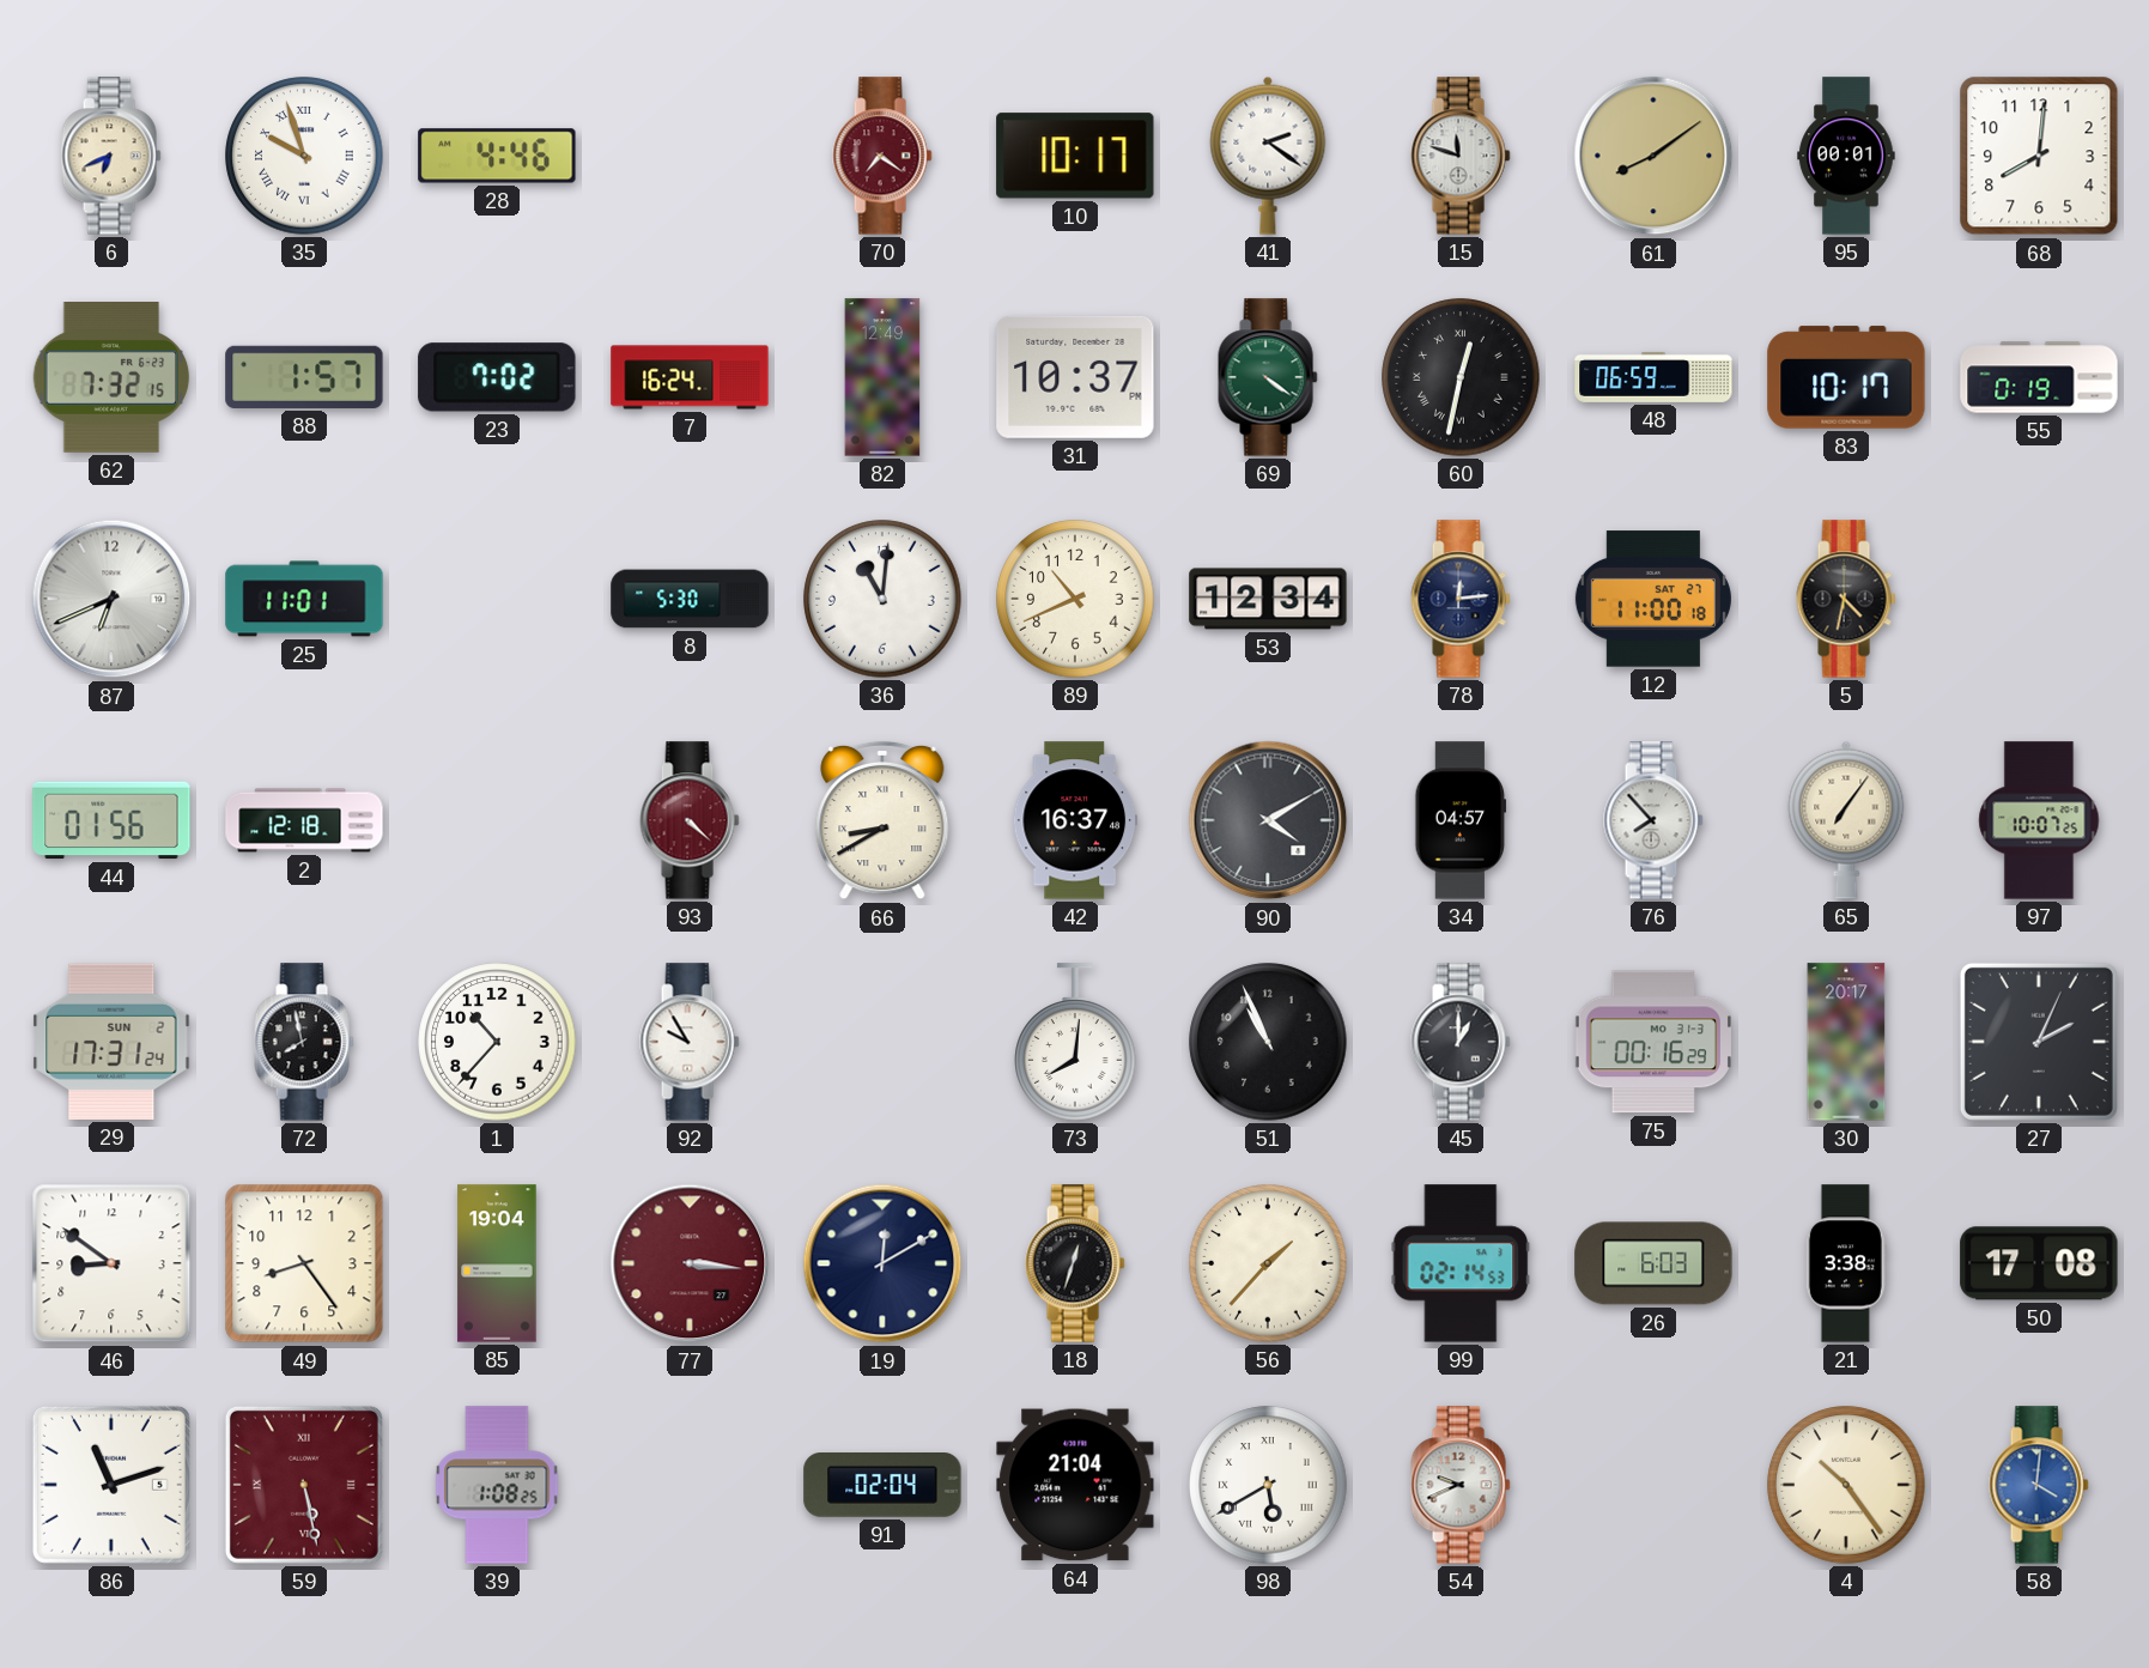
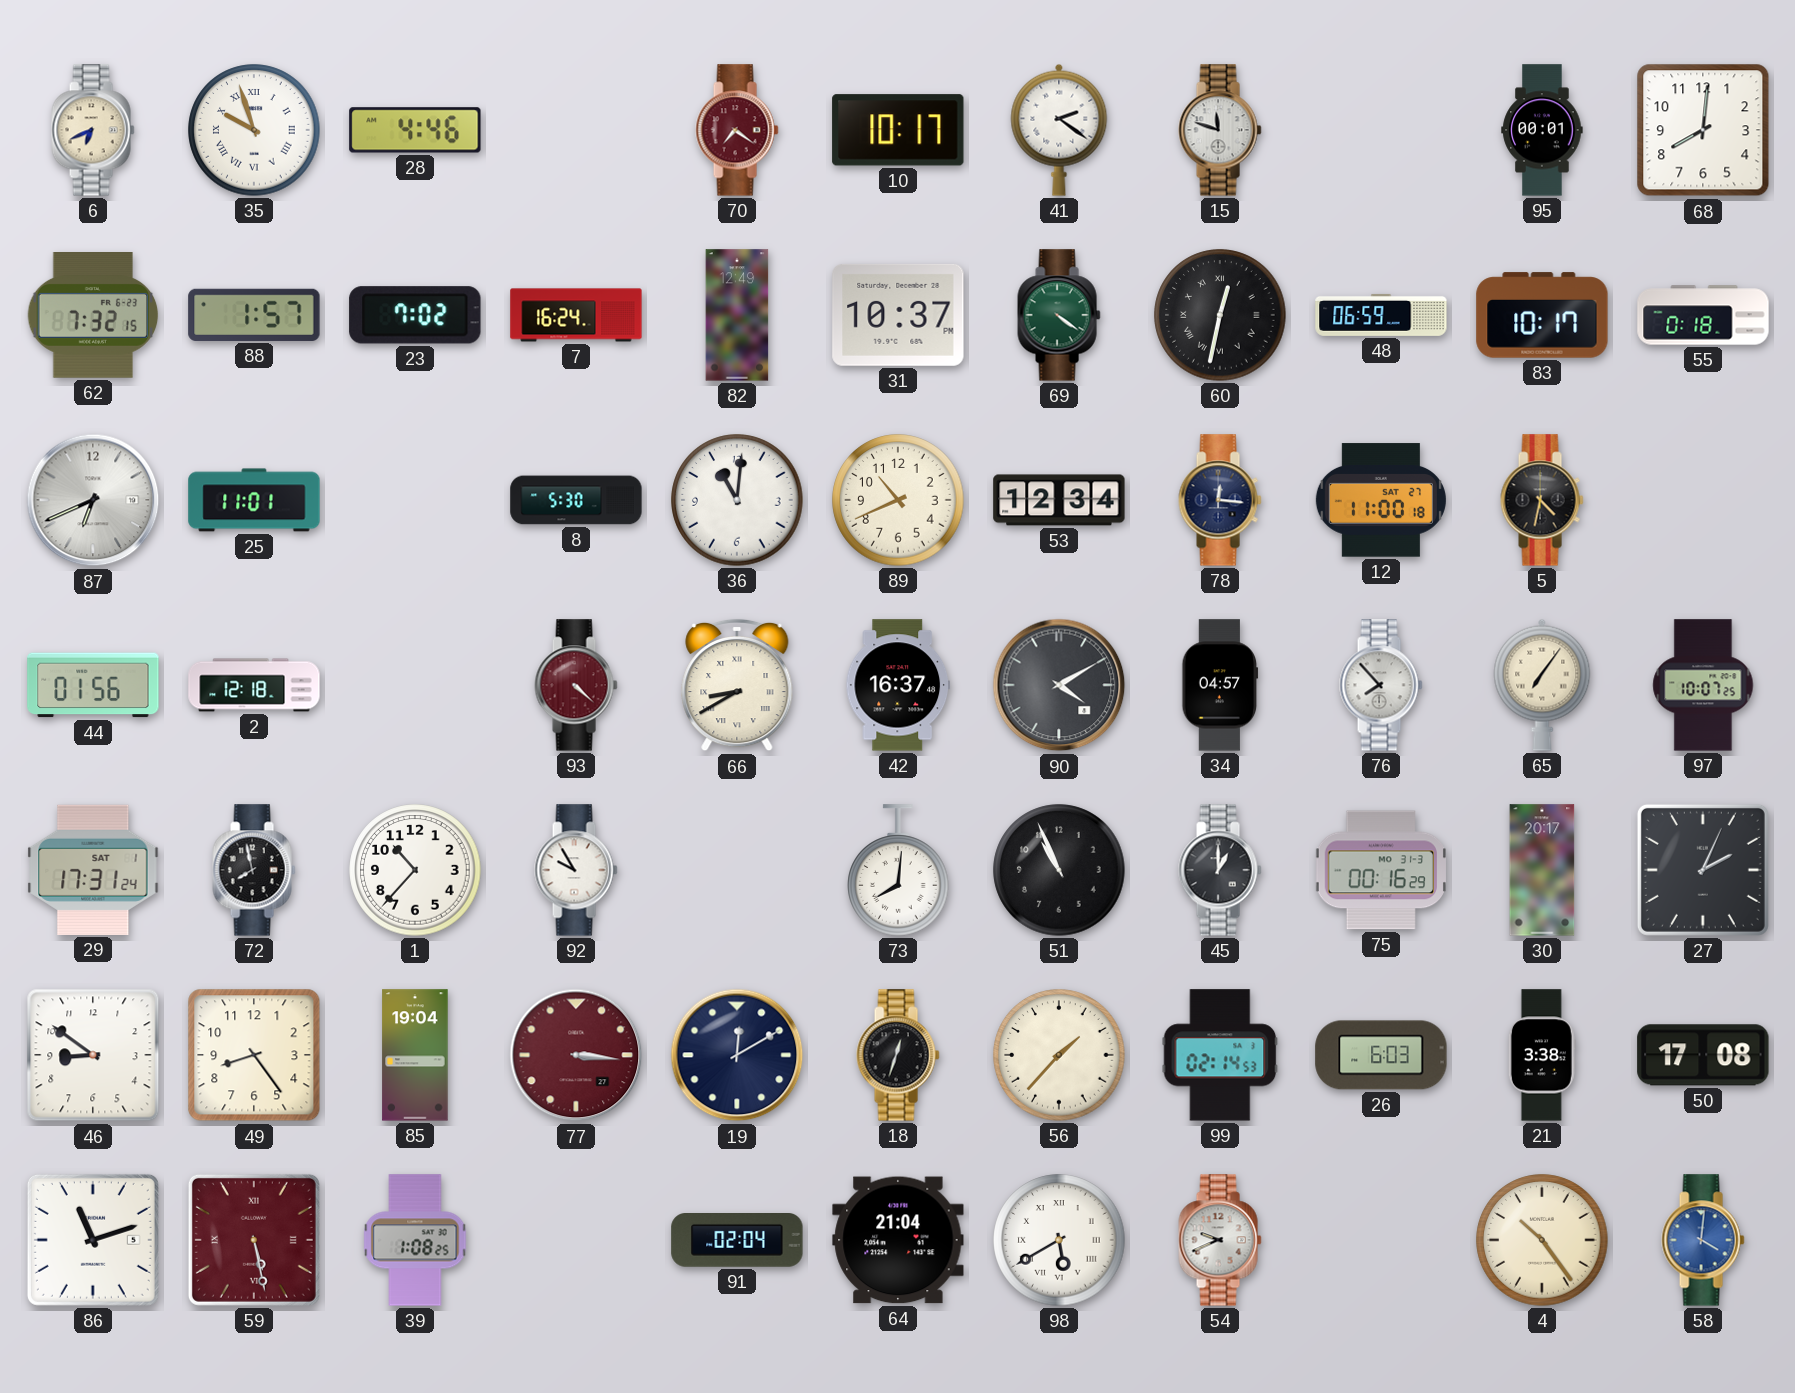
61: 8:09 -> none (1653, 156)
55: 0:19 -> 0:18 (1703, 315)
78: 12:14 -> 12:16 (1220, 500)
29 date: SUN 2 -> SAT 1 (93, 870)
